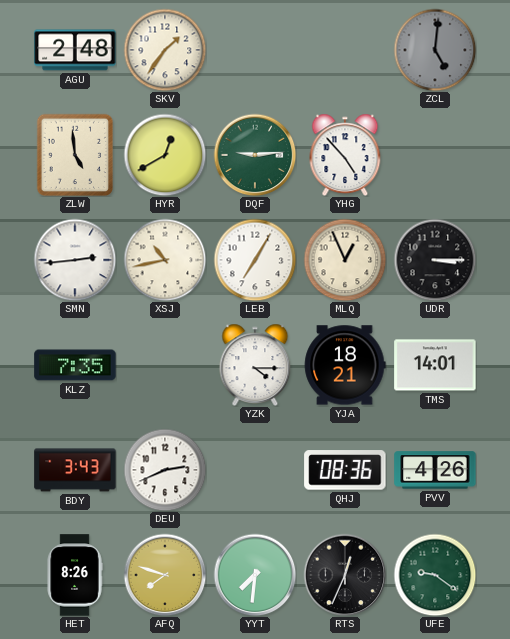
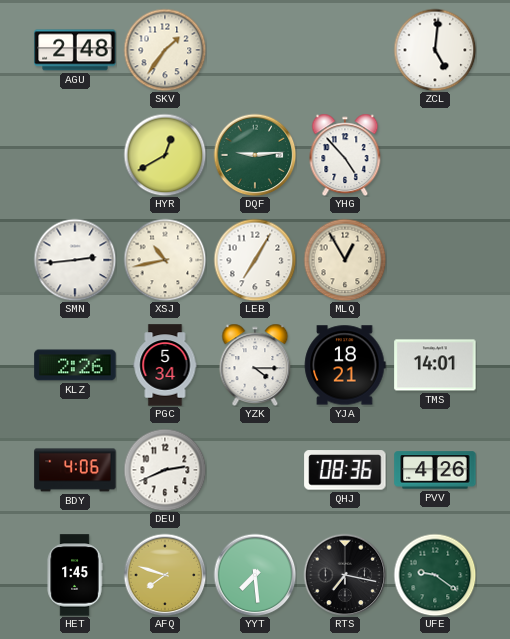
ZCL dial: grey -> white (435, 50)
ZLW: 4:59 -> none (75, 155)
MLQ: 12:56 -> 12:55 (345, 260)
UDR: 3:15 -> none (435, 260)
KLZ: 7:35 -> 2:26 (75, 365)
PGC: none -> 5:34 (165, 365)
BDY: 3:43 -> 4:06 (75, 470)
HET: 8:26 -> 1:45 (75, 575)
YYT: 7:31 -> 7:29 (255, 575)
RTS: 12:34 -> 7:17 (345, 575)
